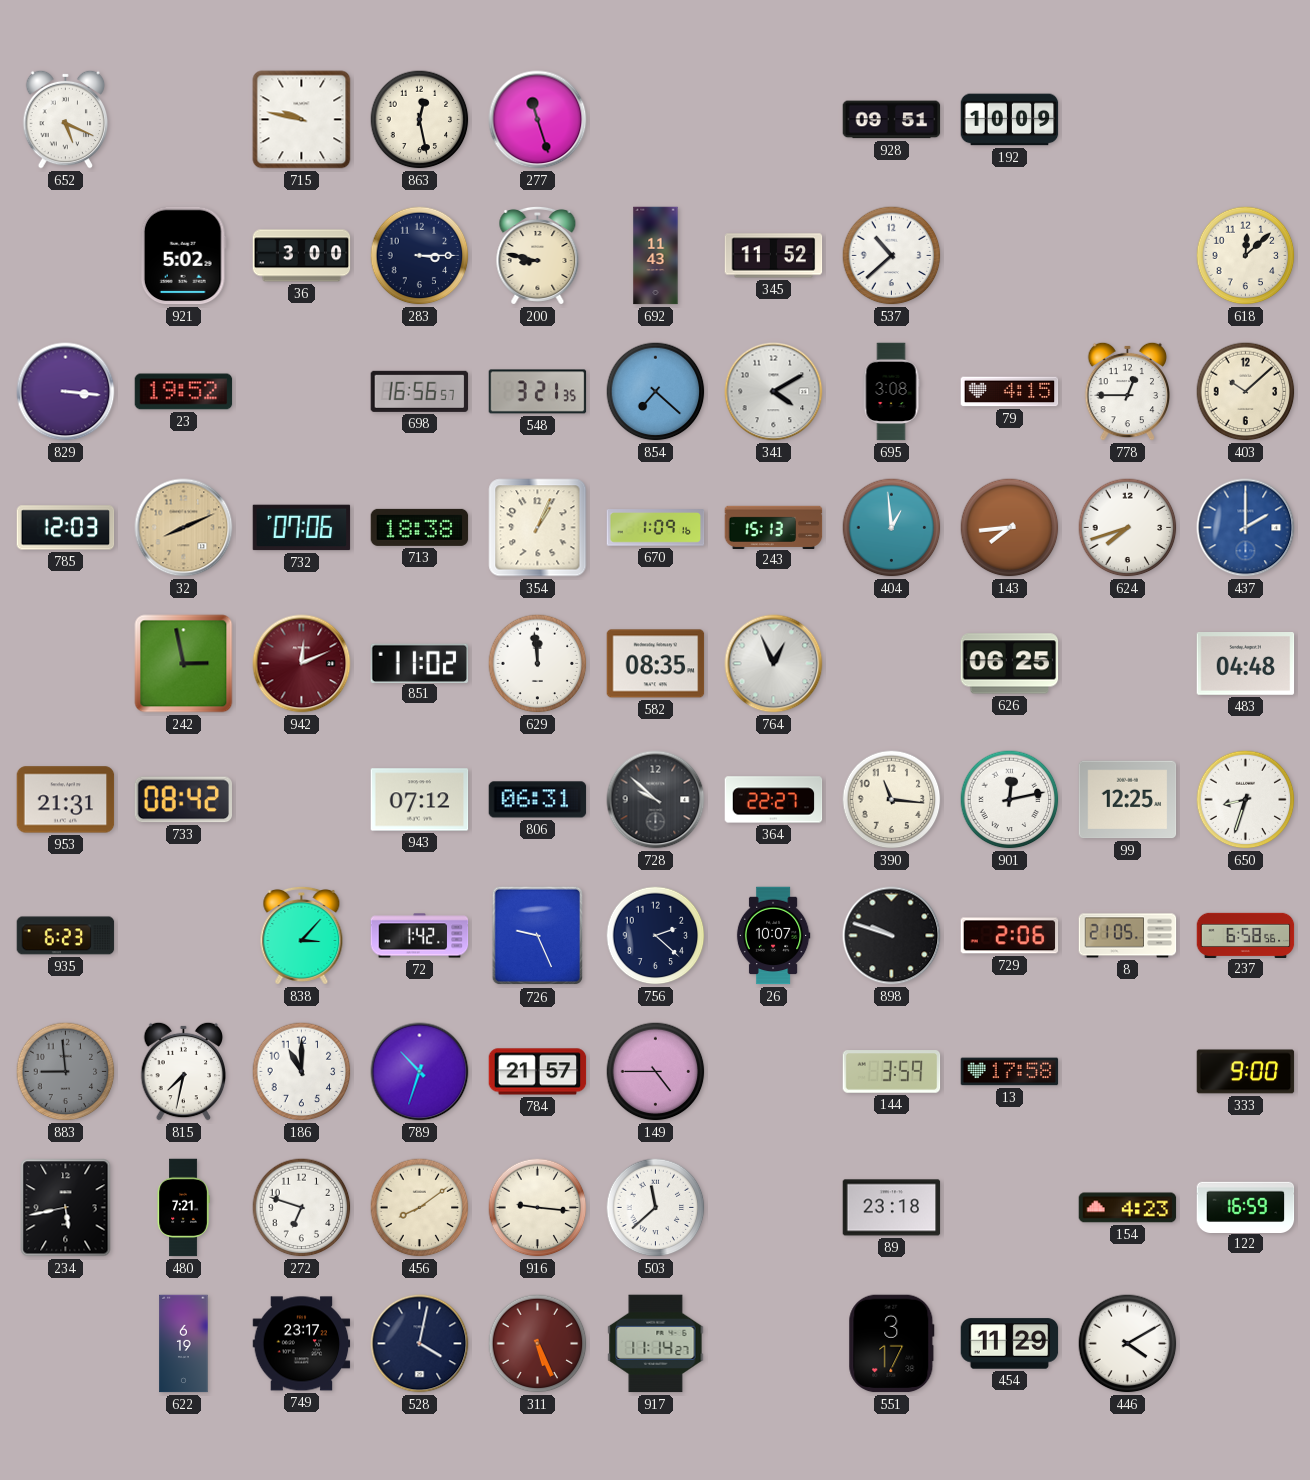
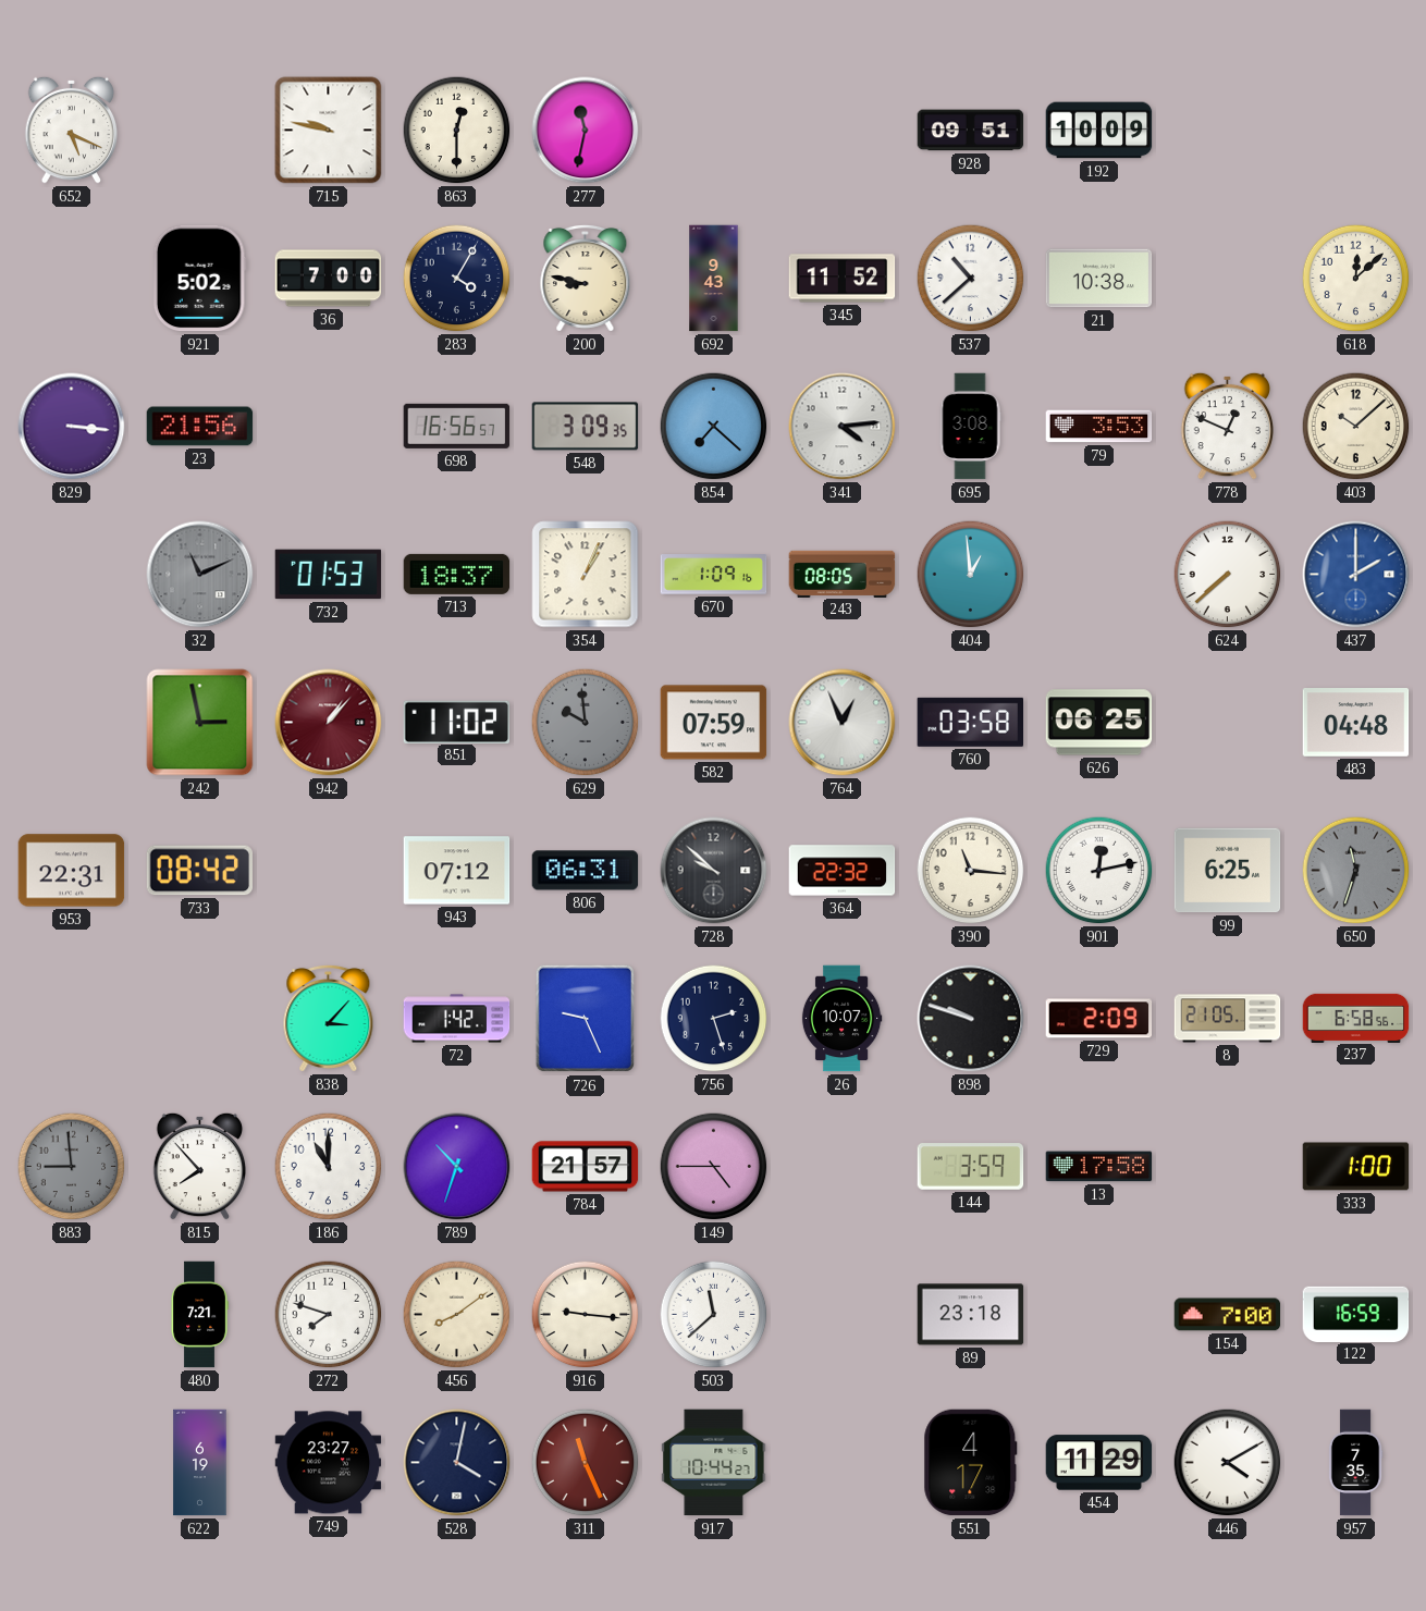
863: 12:28 -> 12:30 (457, 131)
277: 11:27 -> 11:32 (586, 131)
36: 3:00 -> 7:00 (329, 279)
283: 3:15 -> 4:05 (457, 279)
692: 11:43 -> 9:43 (714, 279)
21: none -> 10:38 (1099, 279)
23: 19:52 -> 21:56 (200, 427)
548: 3:21 -> 3:09 (586, 427)
341: 4:10 -> 4:14 (843, 427)
79: 4:15 -> 3:53 (1099, 427)
778: 12:45 -> 12:49 (1228, 426)
785: 12:03 -> none (66, 528)
32: 8:11 -> 11:11 (200, 575)
32 dial: champagne -> grey (200, 575)
732: 07:06 -> 01:53 (329, 575)
713: 18:38 -> 18:37 (457, 574)
243: 15:13 -> 08:05 (843, 574)
143: 7:44 -> none (1010, 528)
624: 7:42 -> 7:38 (1228, 575)
942: 12:11 -> 1:07 (329, 723)
629: 11:59 -> 9:59 (586, 723)
629 dial: white -> grey (586, 723)
582: 08:35 -> 07:59 (714, 723)
760: none -> 03:58 (970, 722)
953: 21:31 -> 22:31 (72, 871)
364: 22:27 -> 22:32 (843, 871)
99: 12:25 -> 6:25 (1228, 871)
650: 8:33 -> 11:33 (1356, 871)
650 dial: white -> grey (1356, 871)
935: 6:23 -> none (66, 936)
756: 2:22 -> 2:27 (714, 1019)
729: 2:06 -> 2:09 (1099, 1019)
815: 7:32 -> 7:53 (200, 1166)
333: 9:00 -> 1:00 (1356, 1167)
234: 5:43 -> none (66, 1208)
272: 6:48 -> 7:48 (329, 1315)
154: 4:23 -> 7:00 (1228, 1315)
749: 23:17 -> 23:27 (329, 1463)
311: 5:26 -> 11:26 (586, 1463)
917: 11:14 -> 10:44 (714, 1463)
551: 3:17 -> 4:17 (971, 1463)
957: none -> 7:35 (1355, 1463)
